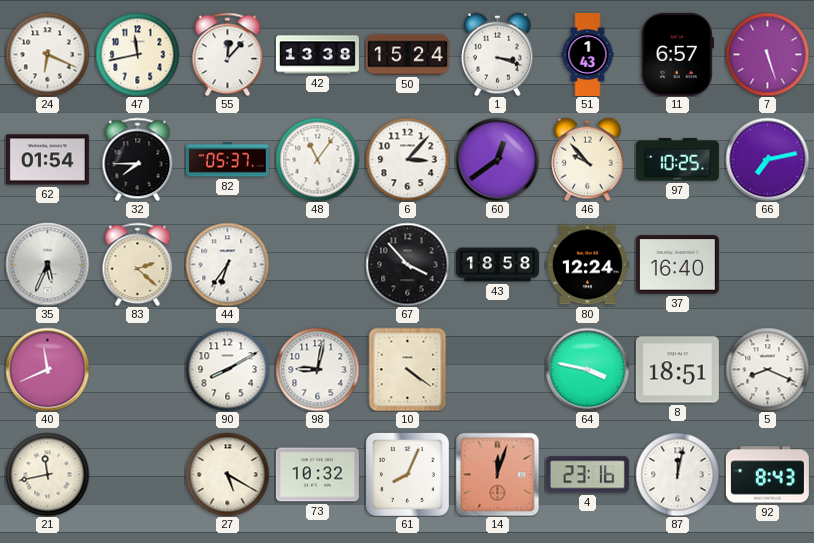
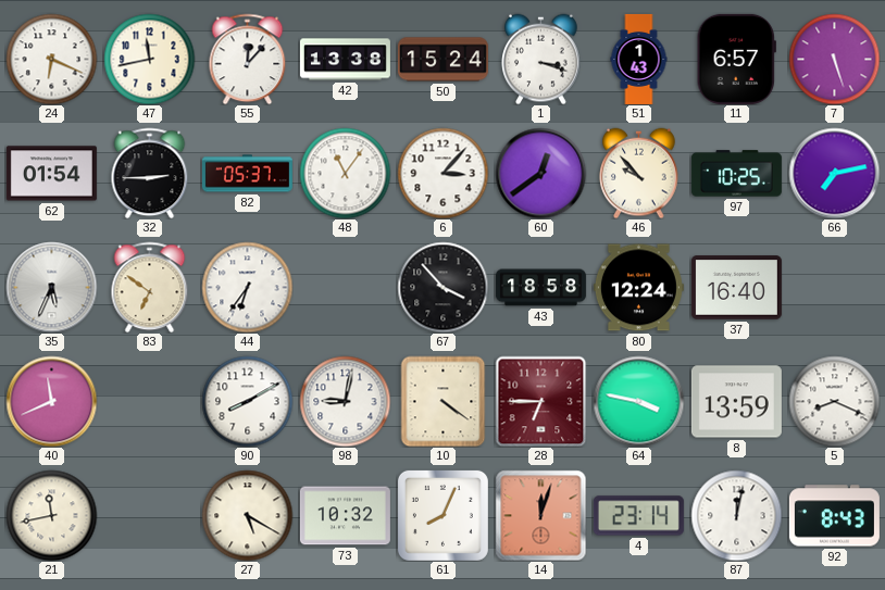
32: 7:45 -> 2:45 (150, 173)
83: 2:22 -> 6:51 (150, 287)
28: none -> 6:45 (540, 401)
8: 18:51 -> 13:59 (736, 402)
4: 23:16 -> 23:14 (638, 516)
